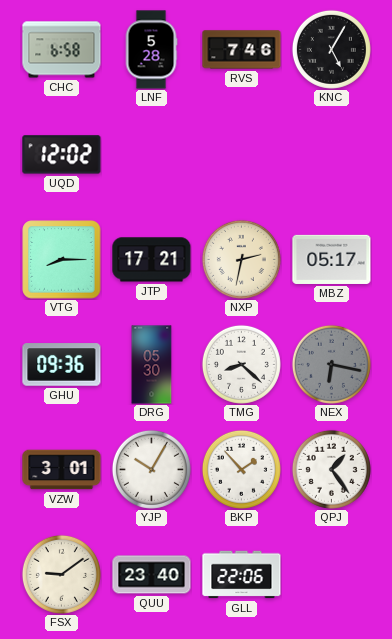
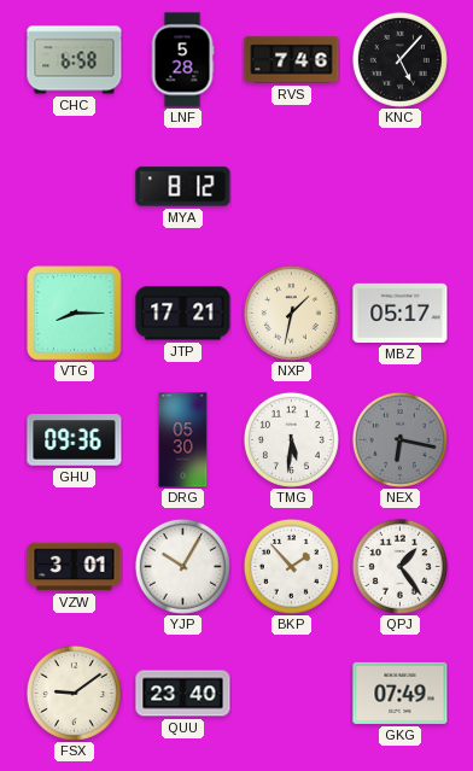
KNC: 5:05 -> 5:07 (399, 59)
UQD: 12:02 -> none (62, 155)
MYA: none -> 8:12 (183, 187)
NXP: 2:32 -> 1:32 (291, 313)
TMG: 8:22 -> 5:31 (291, 439)
GLL: 22:06 -> none (242, 575)
GKG: none -> 07:49 (401, 693)
